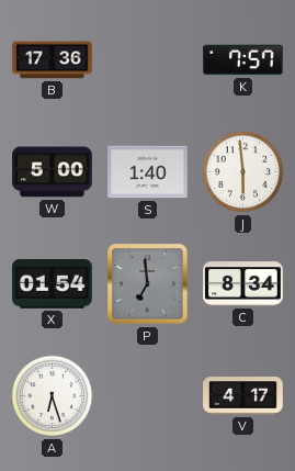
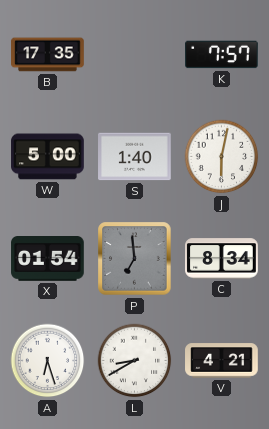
B: 17:36 -> 17:35 (48, 55)
J: 5:59 -> 6:02 (222, 157)
L: none -> 8:40 (135, 361)
V: 4:17 -> 4:21 (222, 361)
